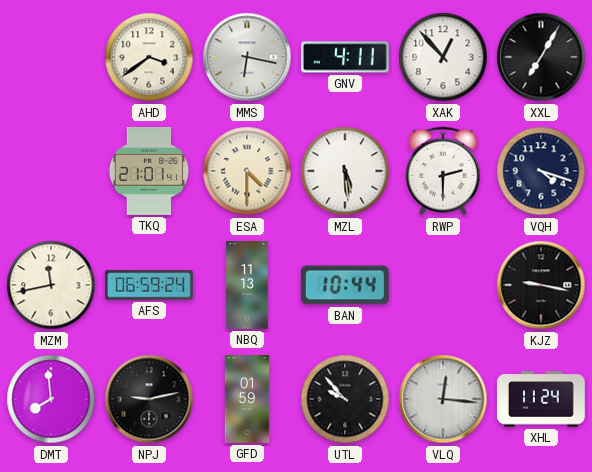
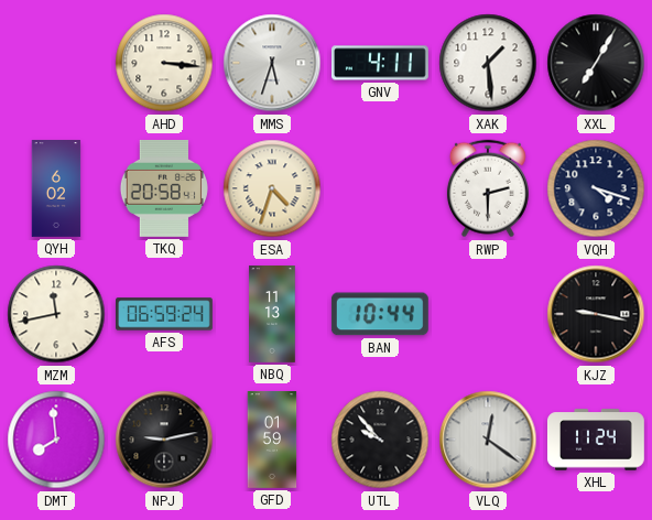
AHD: 3:39 -> 3:16 (164, 63)
MMS: 6:17 -> 5:33 (272, 63)
XAK: 12:53 -> 1:29 (488, 63)
QYH: none -> 6:02 (56, 189)
TKQ: 21:01 -> 20:58 (164, 188)
ESA: 4:30 -> 4:33 (272, 188)
MZL: 5:29 -> none (345, 171)
VLQ: 12:16 -> 12:21 (488, 440)
